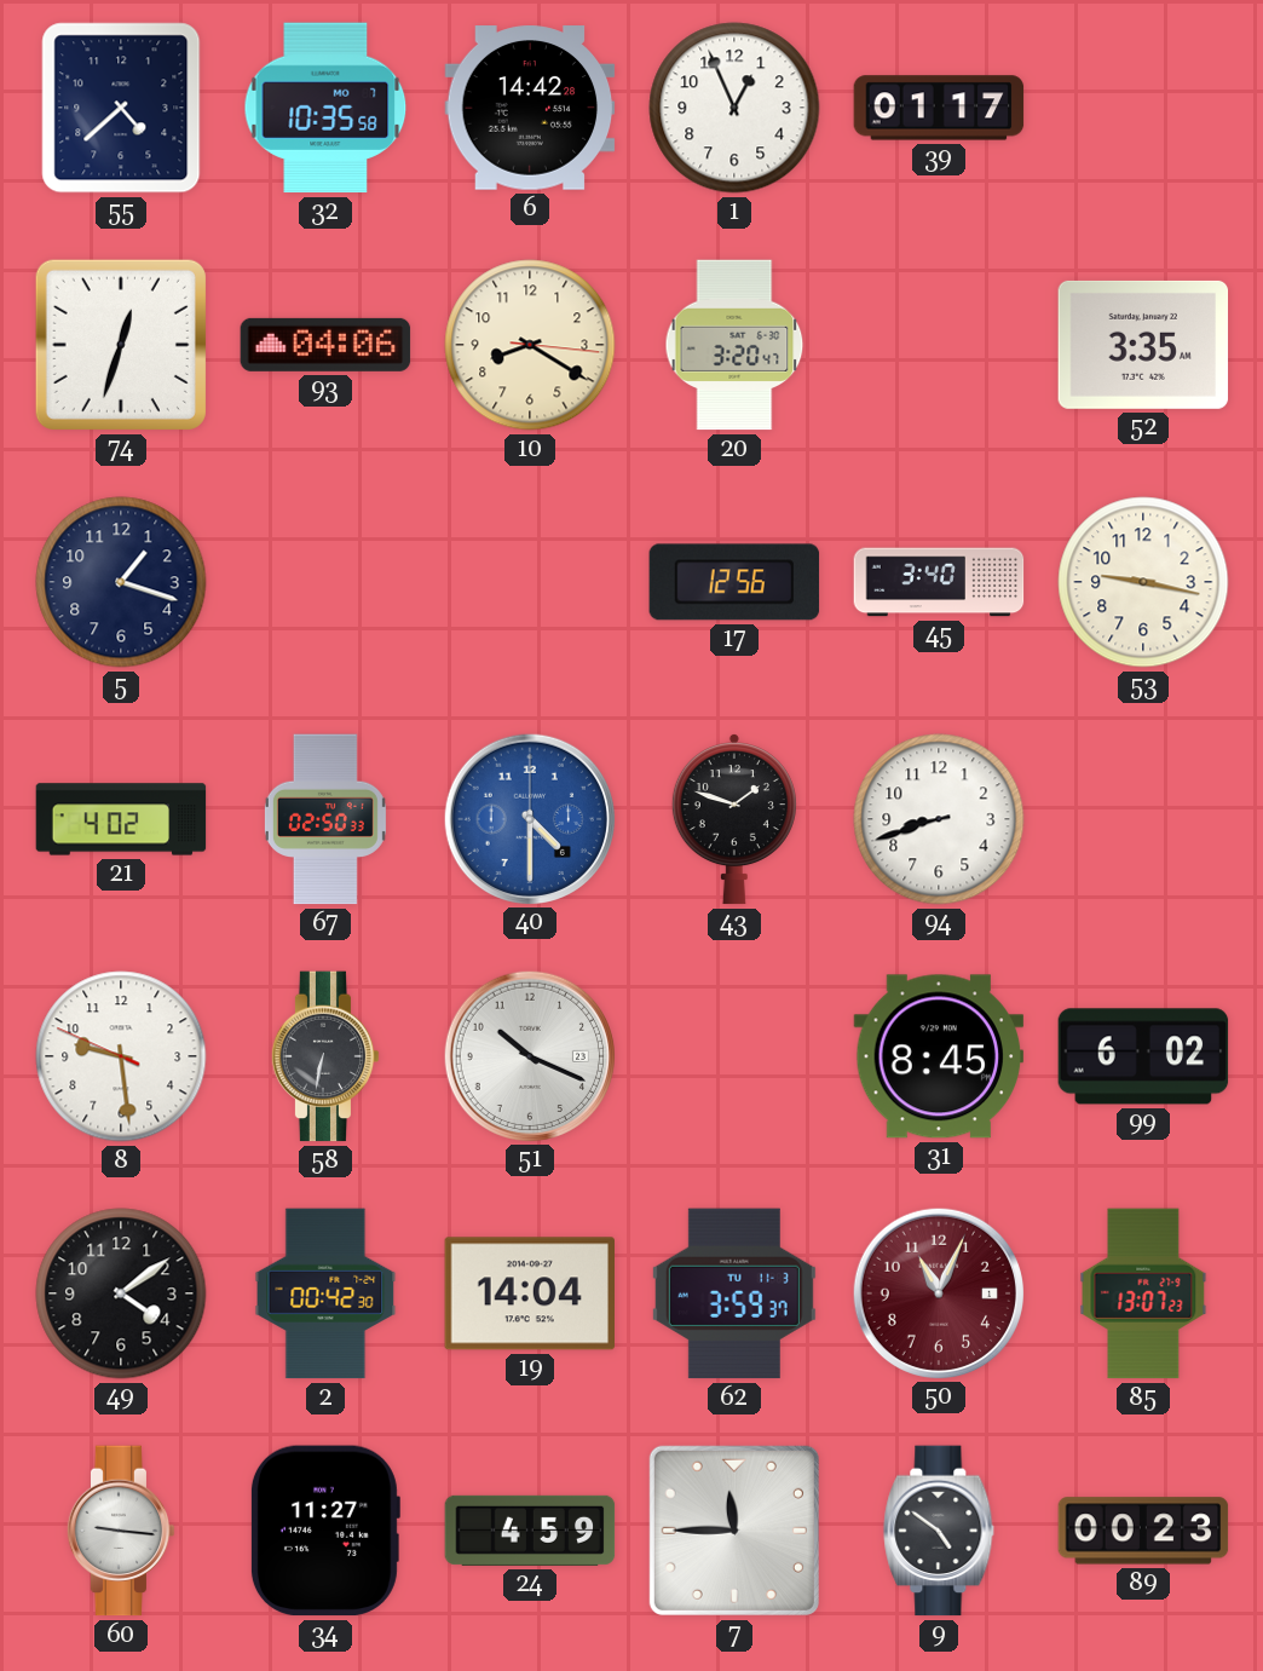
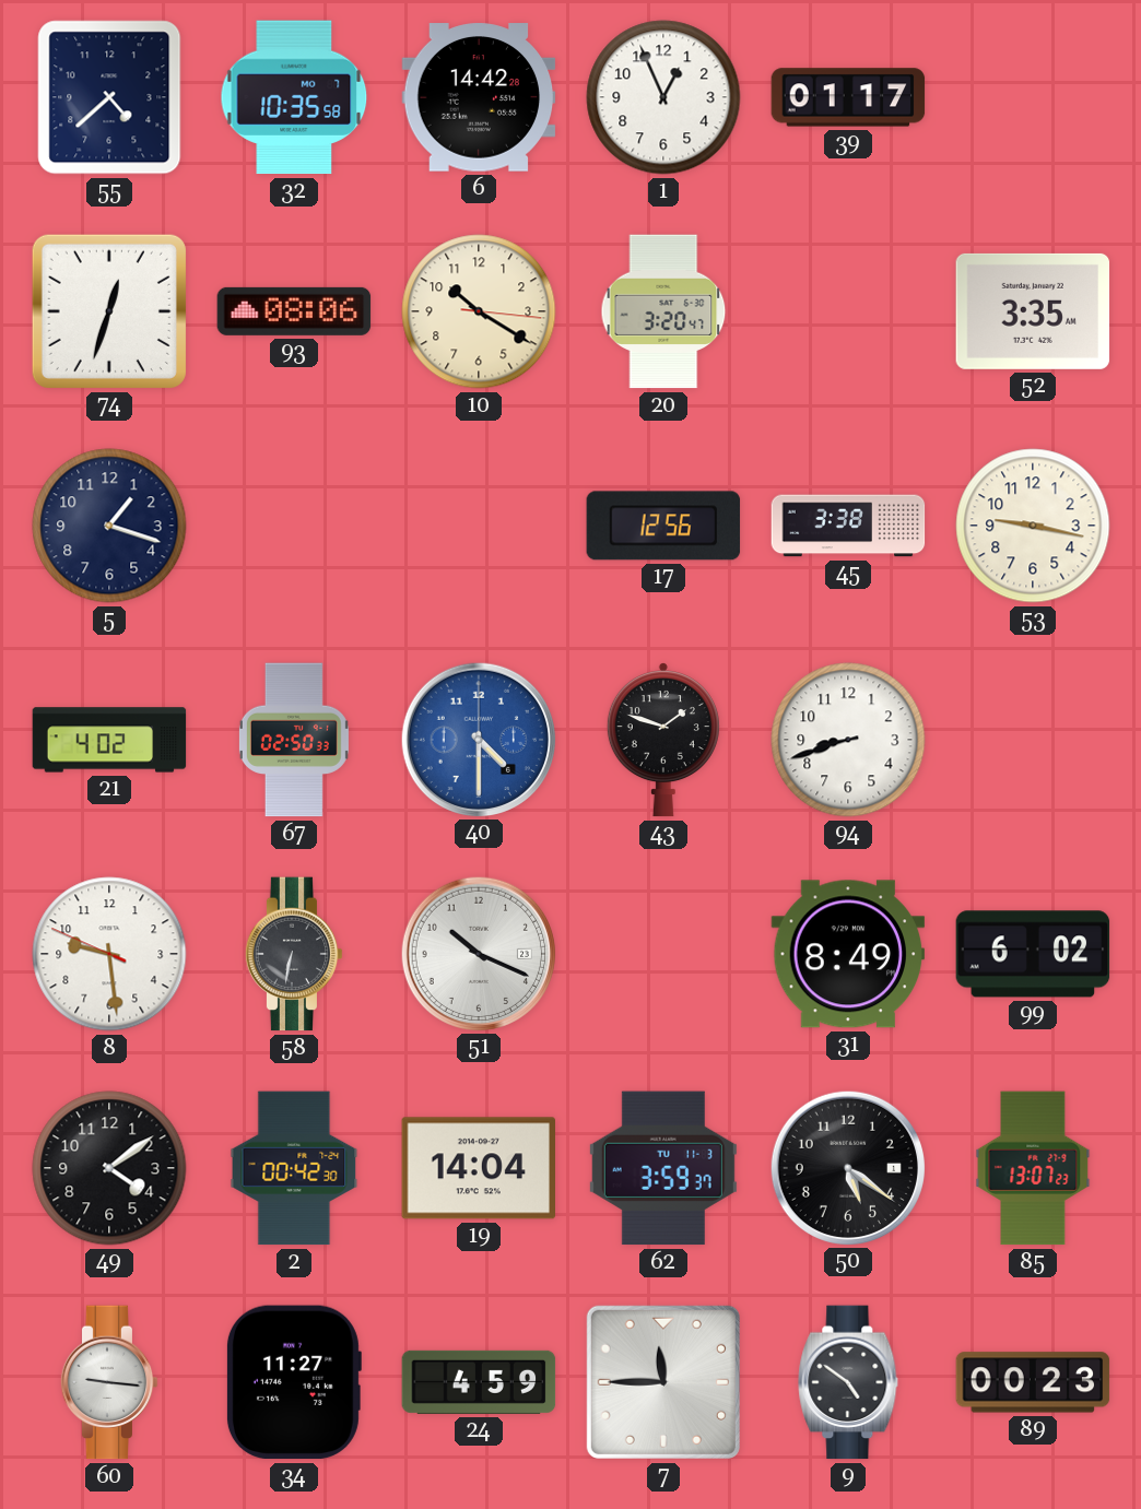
93: 04:06 -> 08:06 (294, 311)
10: 8:20 -> 10:20 (479, 311)
45: 3:40 -> 3:38 (848, 526)
31: 8:45 -> 8:49 (848, 954)
50: 11:04 -> 5:21 (847, 1167)
50 dial: burgundy -> black (847, 1167)
